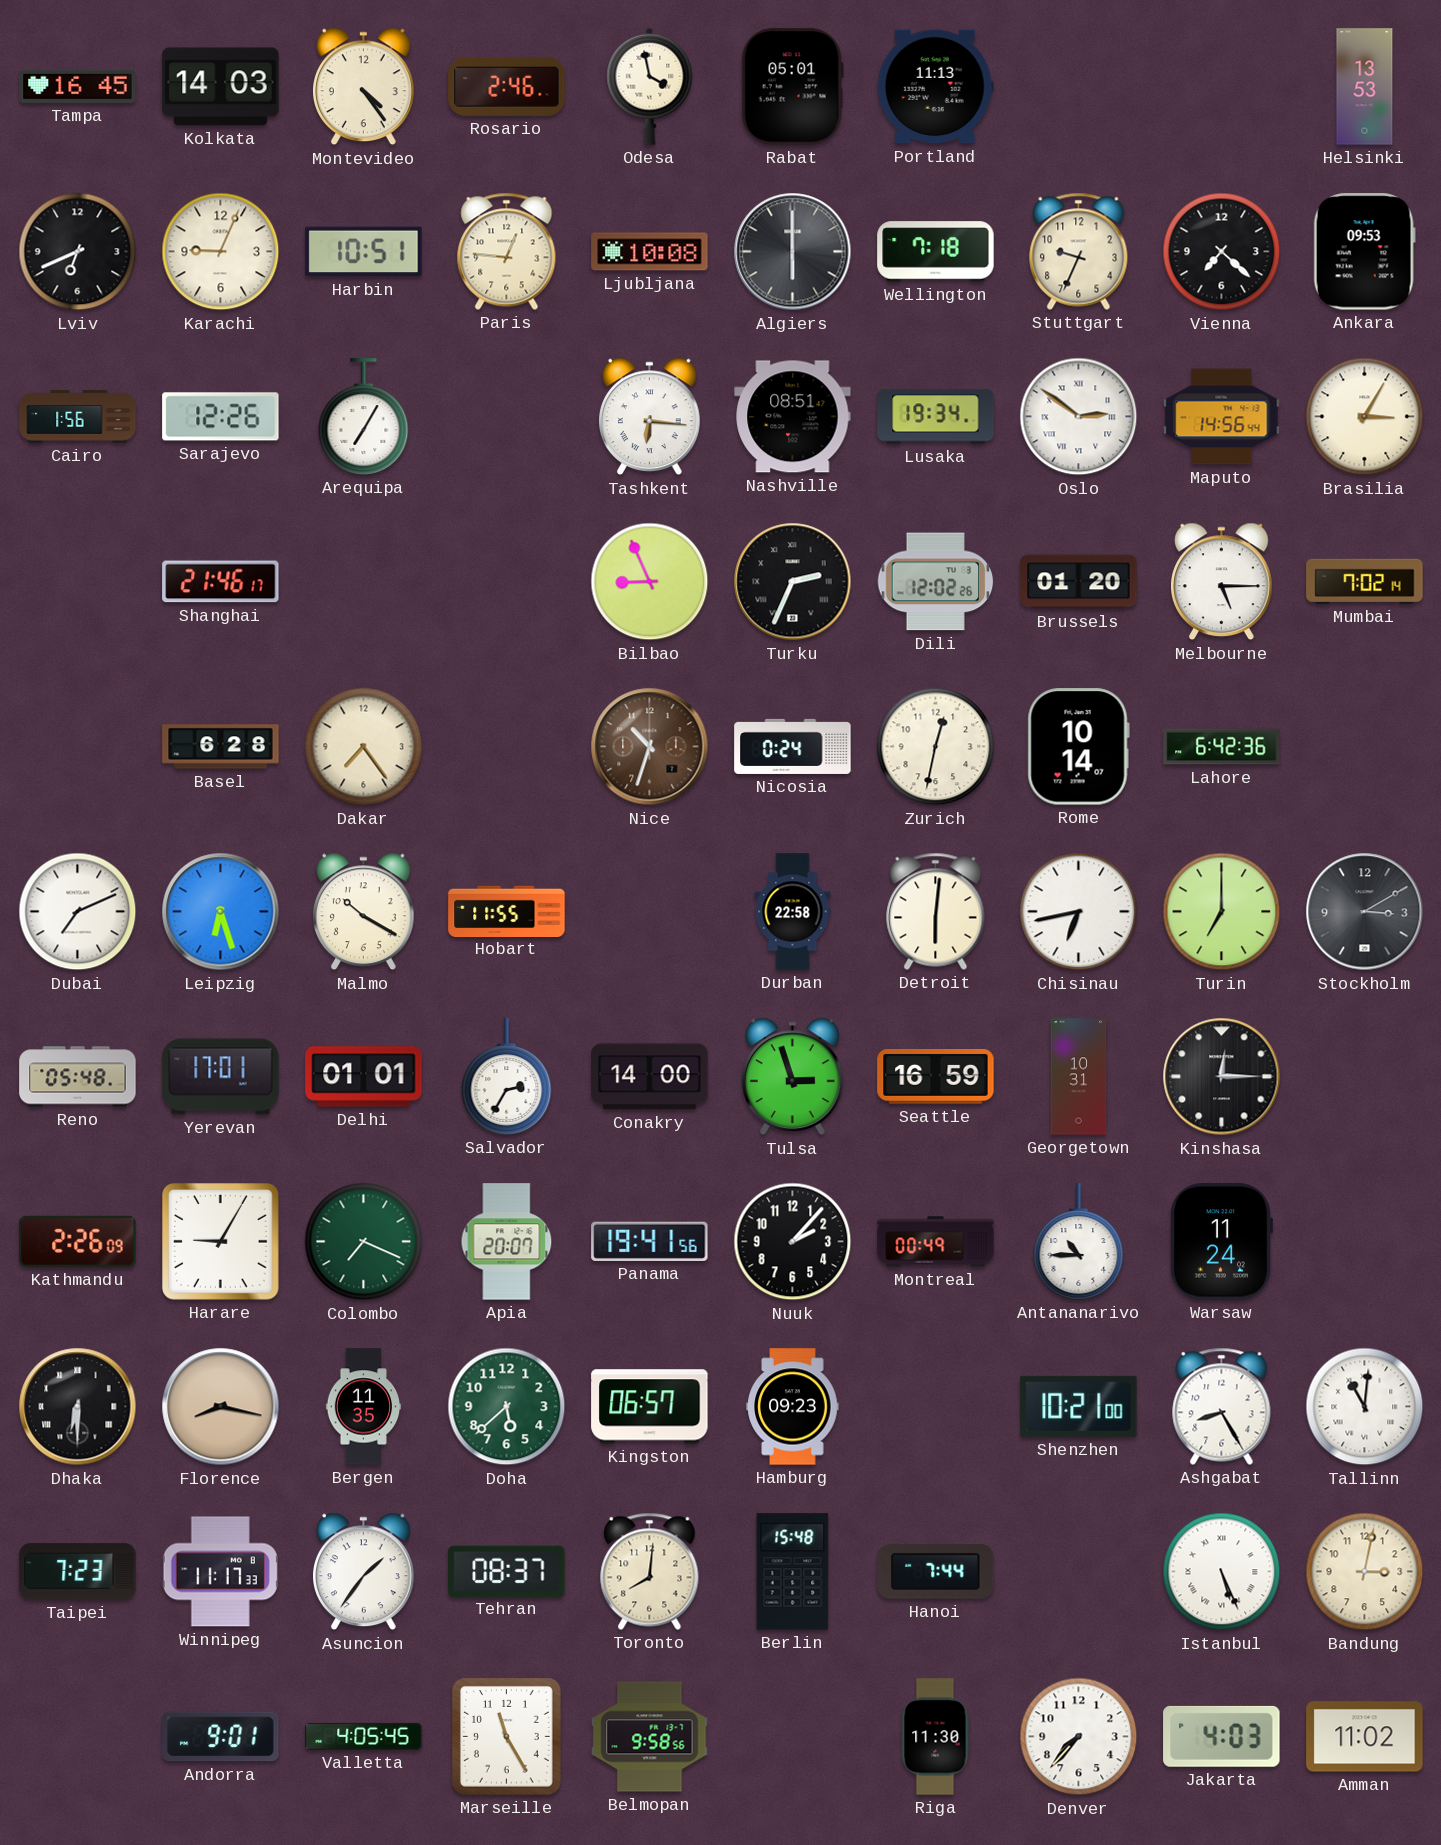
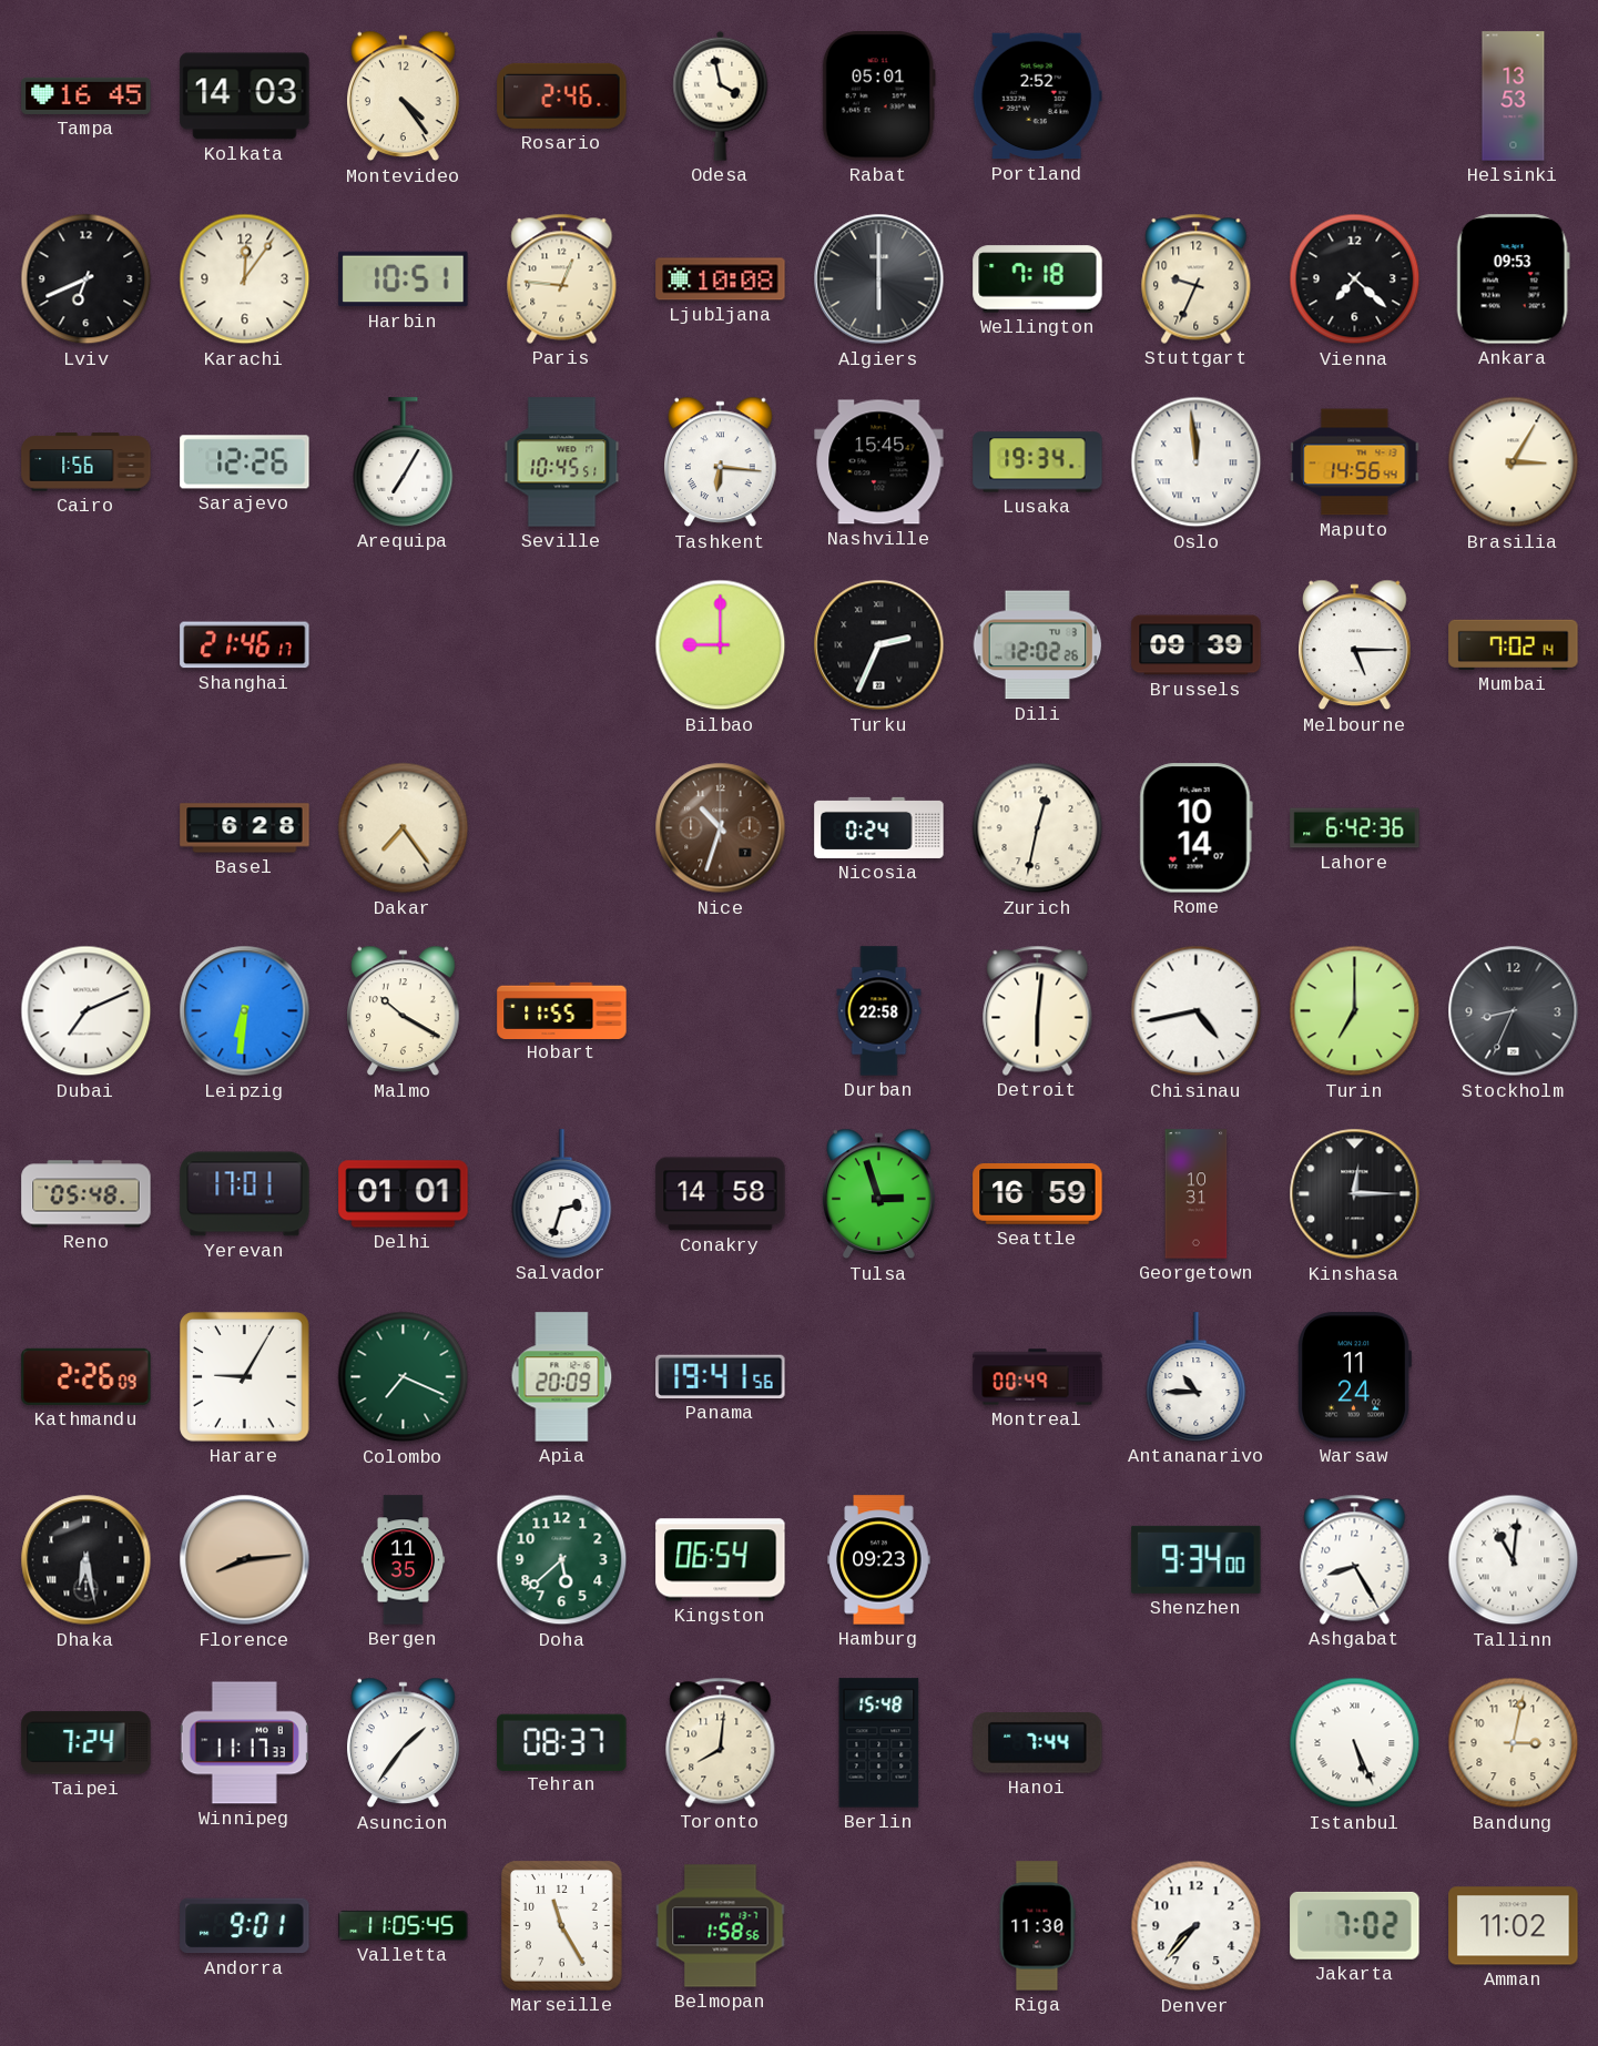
Portland: 11:13 -> 2:52 (1037, 96)
Karachi: 9:04 -> 12:06 (245, 279)
Seville: none -> 10:45 (562, 462)
Nashville: 08:51 -> 15:45 (879, 462)
Oslo: 2:51 -> 11:59 (1197, 462)
Bilbao: 8:56 -> 9:00 (721, 645)
Brussels: 01:20 -> 09:39 (1197, 645)
Leipzig: 6:27 -> 6:31 (245, 1011)
Chisinau: 6:43 -> 4:43 (1197, 1011)
Stockholm: 3:10 -> 8:34 (1514, 1011)
Salvador: 2:35 -> 2:33 (562, 1194)
Conakry: 14:00 -> 14:58 (721, 1194)
Apia: 20:07 -> 20:09 (562, 1377)
Nuuk: 2:07 -> none (793, 1242)
Dhaka: 6:30 -> 6:28 (86, 1560)
Florence: 8:17 -> 8:14 (245, 1560)
Kingston: 06:57 -> 06:54 (721, 1560)
Shenzhen: 10:21 -> 9:34 (1197, 1559)
Taipei: 7:23 -> 7:24 (86, 1743)
Valletta: 4:05 -> 11:05 (404, 1925)
Belmopan: 9:58 -> 1:58 (721, 1926)
Jakarta: 4:03 -> 7:02 (1355, 1925)
